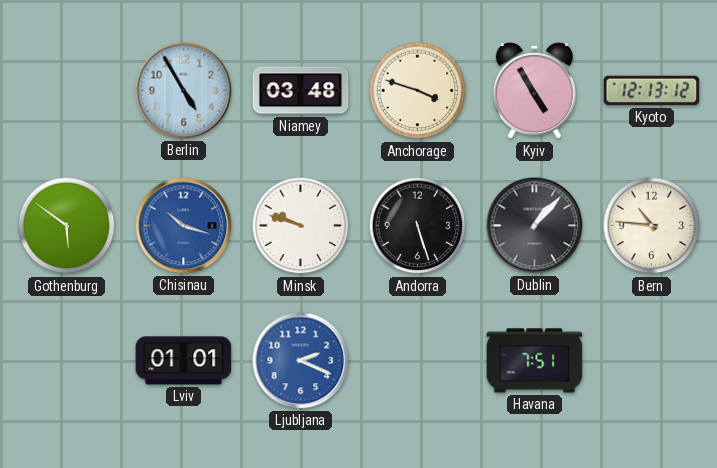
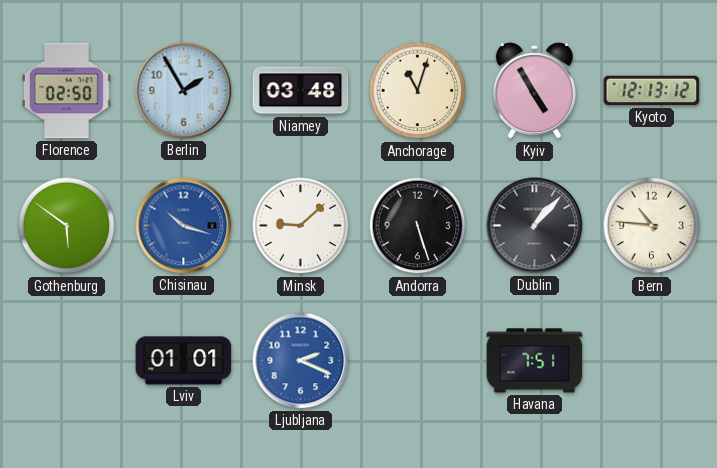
Florence: none -> 02:50 (66, 91)
Berlin: 4:55 -> 1:55 (184, 91)
Anchorage: 3:48 -> 11:03 (418, 91)
Minsk: 9:48 -> 9:08 (301, 226)
